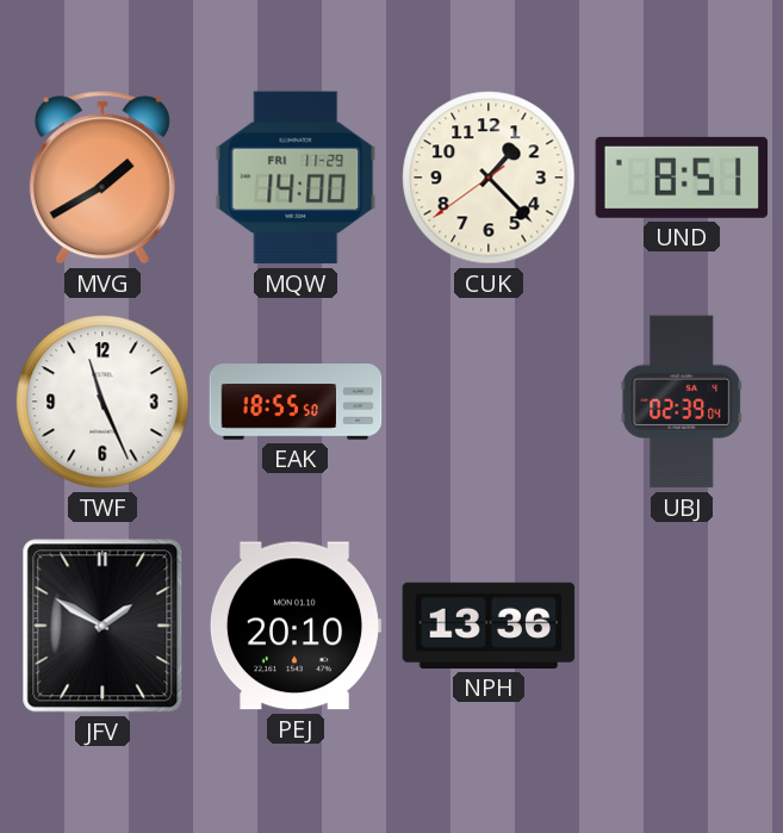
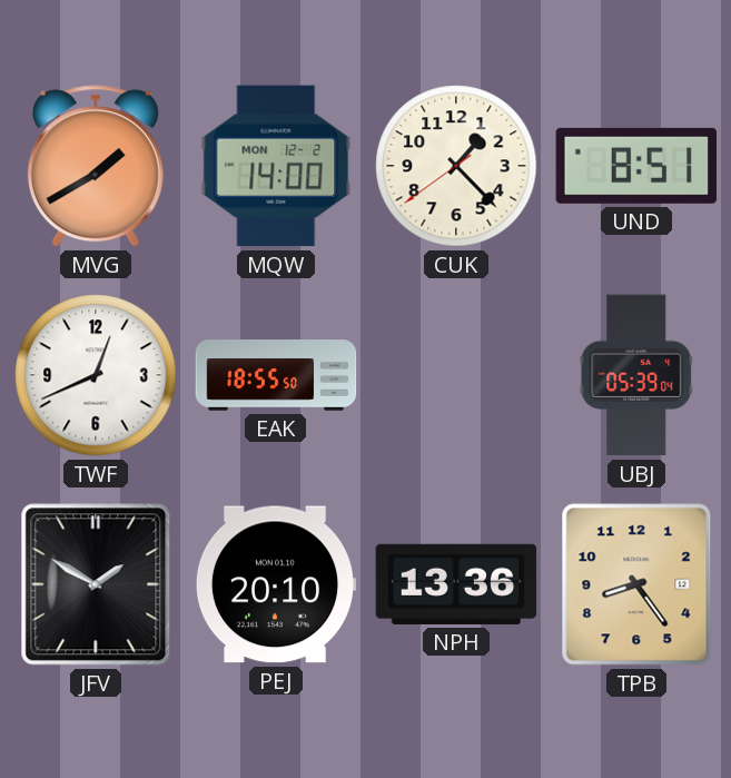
MQW date: FRI 11-29 -> MON 12-2 (276, 166)
TWF: 11:26 -> 12:41 (96, 375)
UBJ: 02:39 -> 05:39 (636, 375)
TPB: none -> 8:24 (636, 584)
